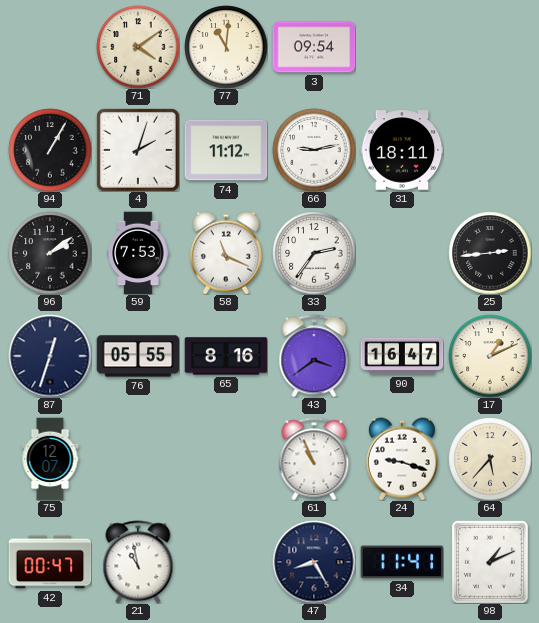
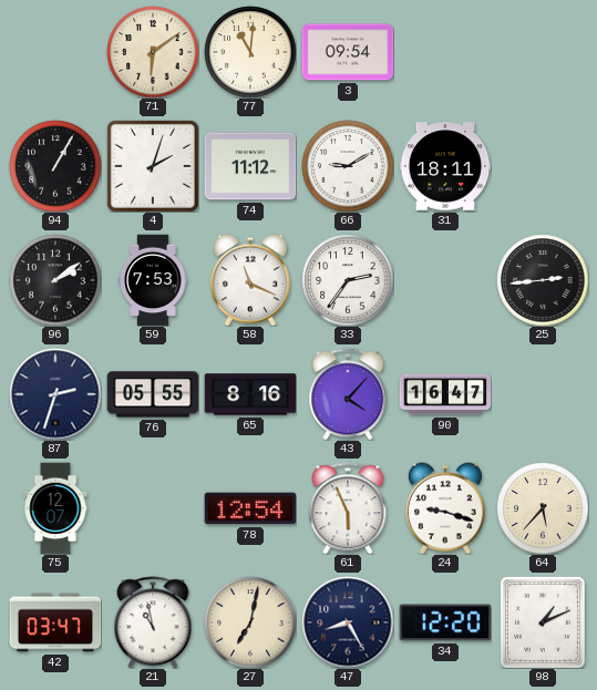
71: 4:09 -> 6:09 (153, 52)
66: 9:13 -> 9:10 (348, 166)
87: 12:33 -> 2:33 (55, 394)
43: 3:39 -> 4:07 (348, 394)
17: 1:11 -> none (490, 356)
78: none -> 12:54 (250, 508)
61: 10:56 -> 5:56 (348, 508)
42: 00:47 -> 03:47 (55, 622)
27: none -> 7:02 (250, 622)
34: 11:41 -> 12:20 (445, 622)
